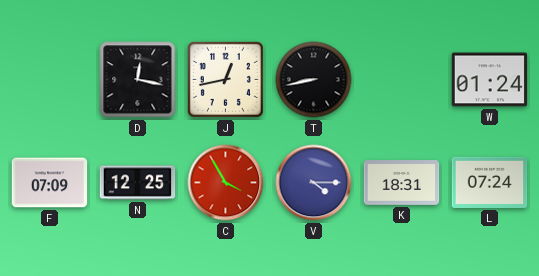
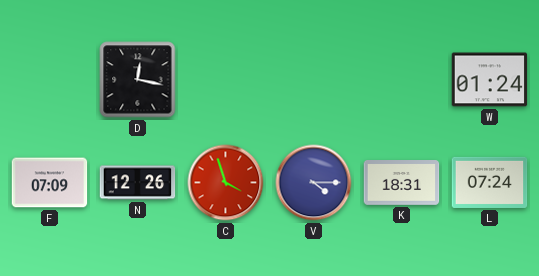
J: 12:43 -> none (225, 79)
T: 8:43 -> none (314, 80)
N: 12:25 -> 12:26 (138, 183)
C: 3:55 -> 3:57 (226, 183)
